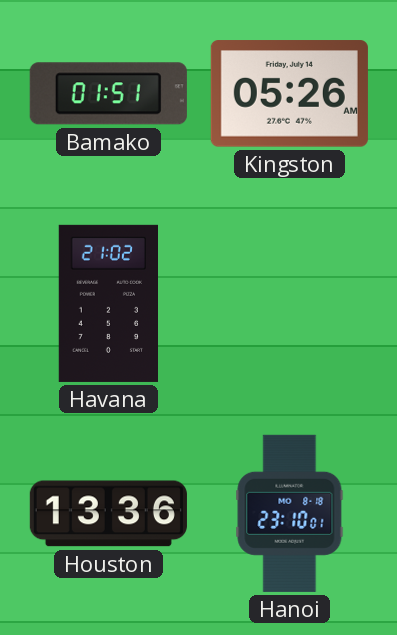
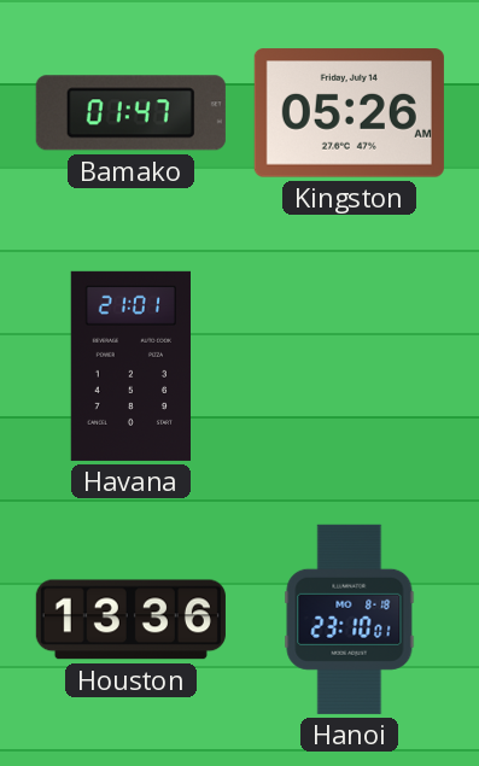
Bamako: 01:51 -> 01:47 (130, 113)
Havana: 21:02 -> 21:01 (130, 366)
